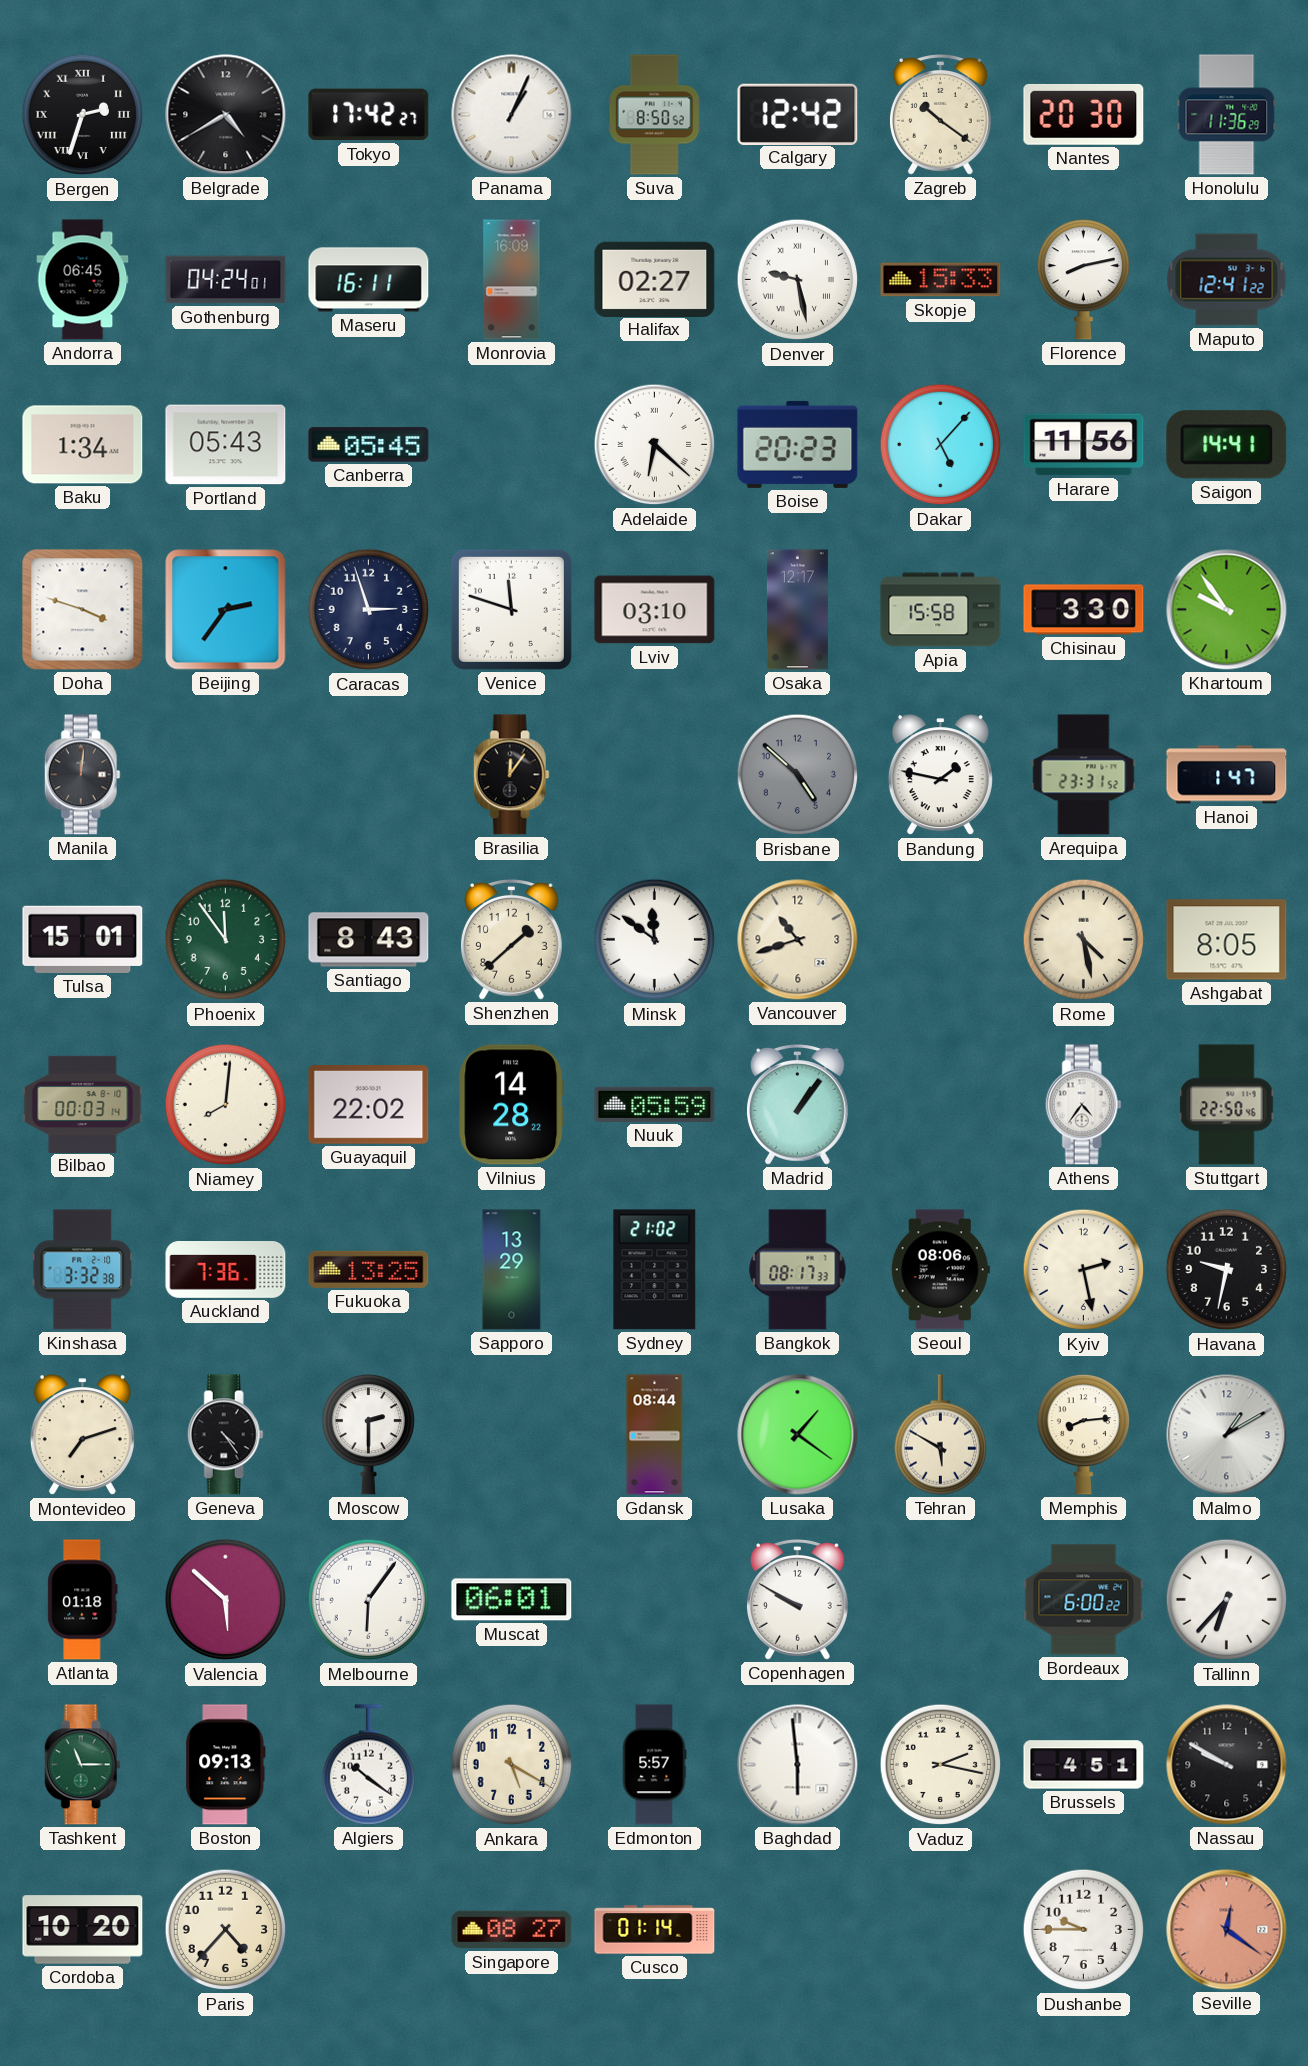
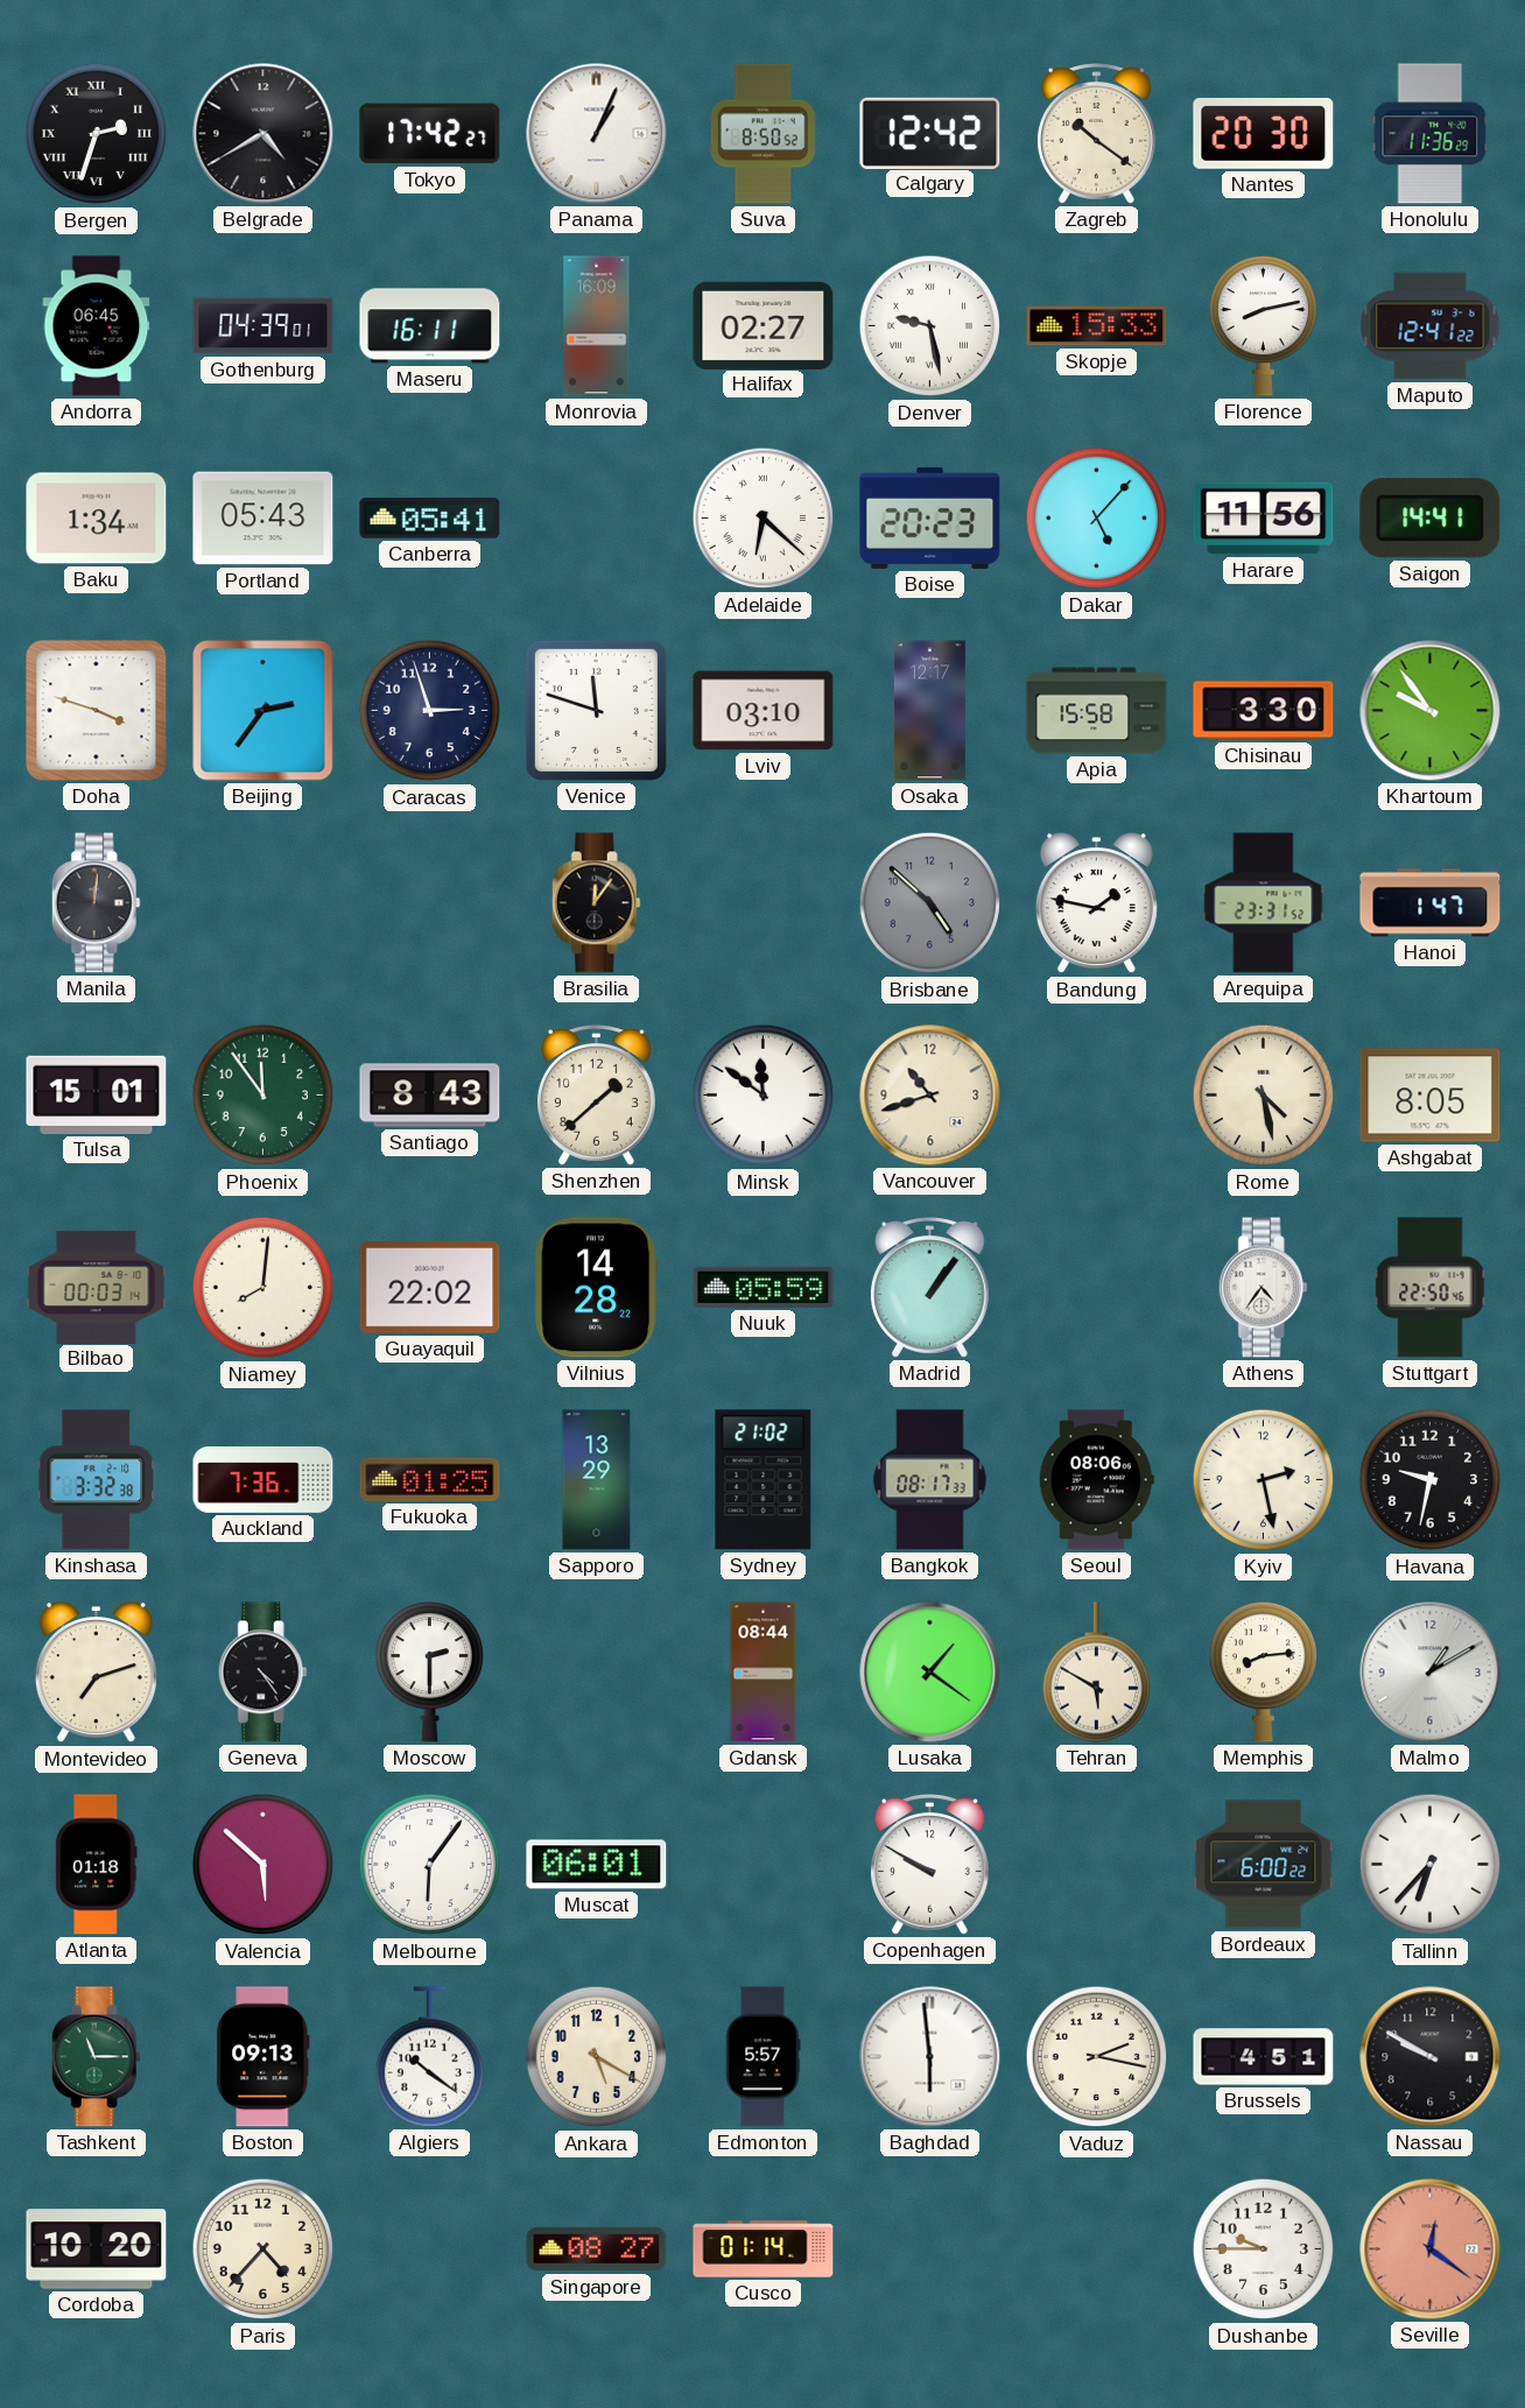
Gothenburg: 04:24 -> 04:39 (263, 326)
Canberra: 05:45 -> 05:41 (430, 519)
Fukuoka: 13:25 -> 01:25 (430, 1479)
